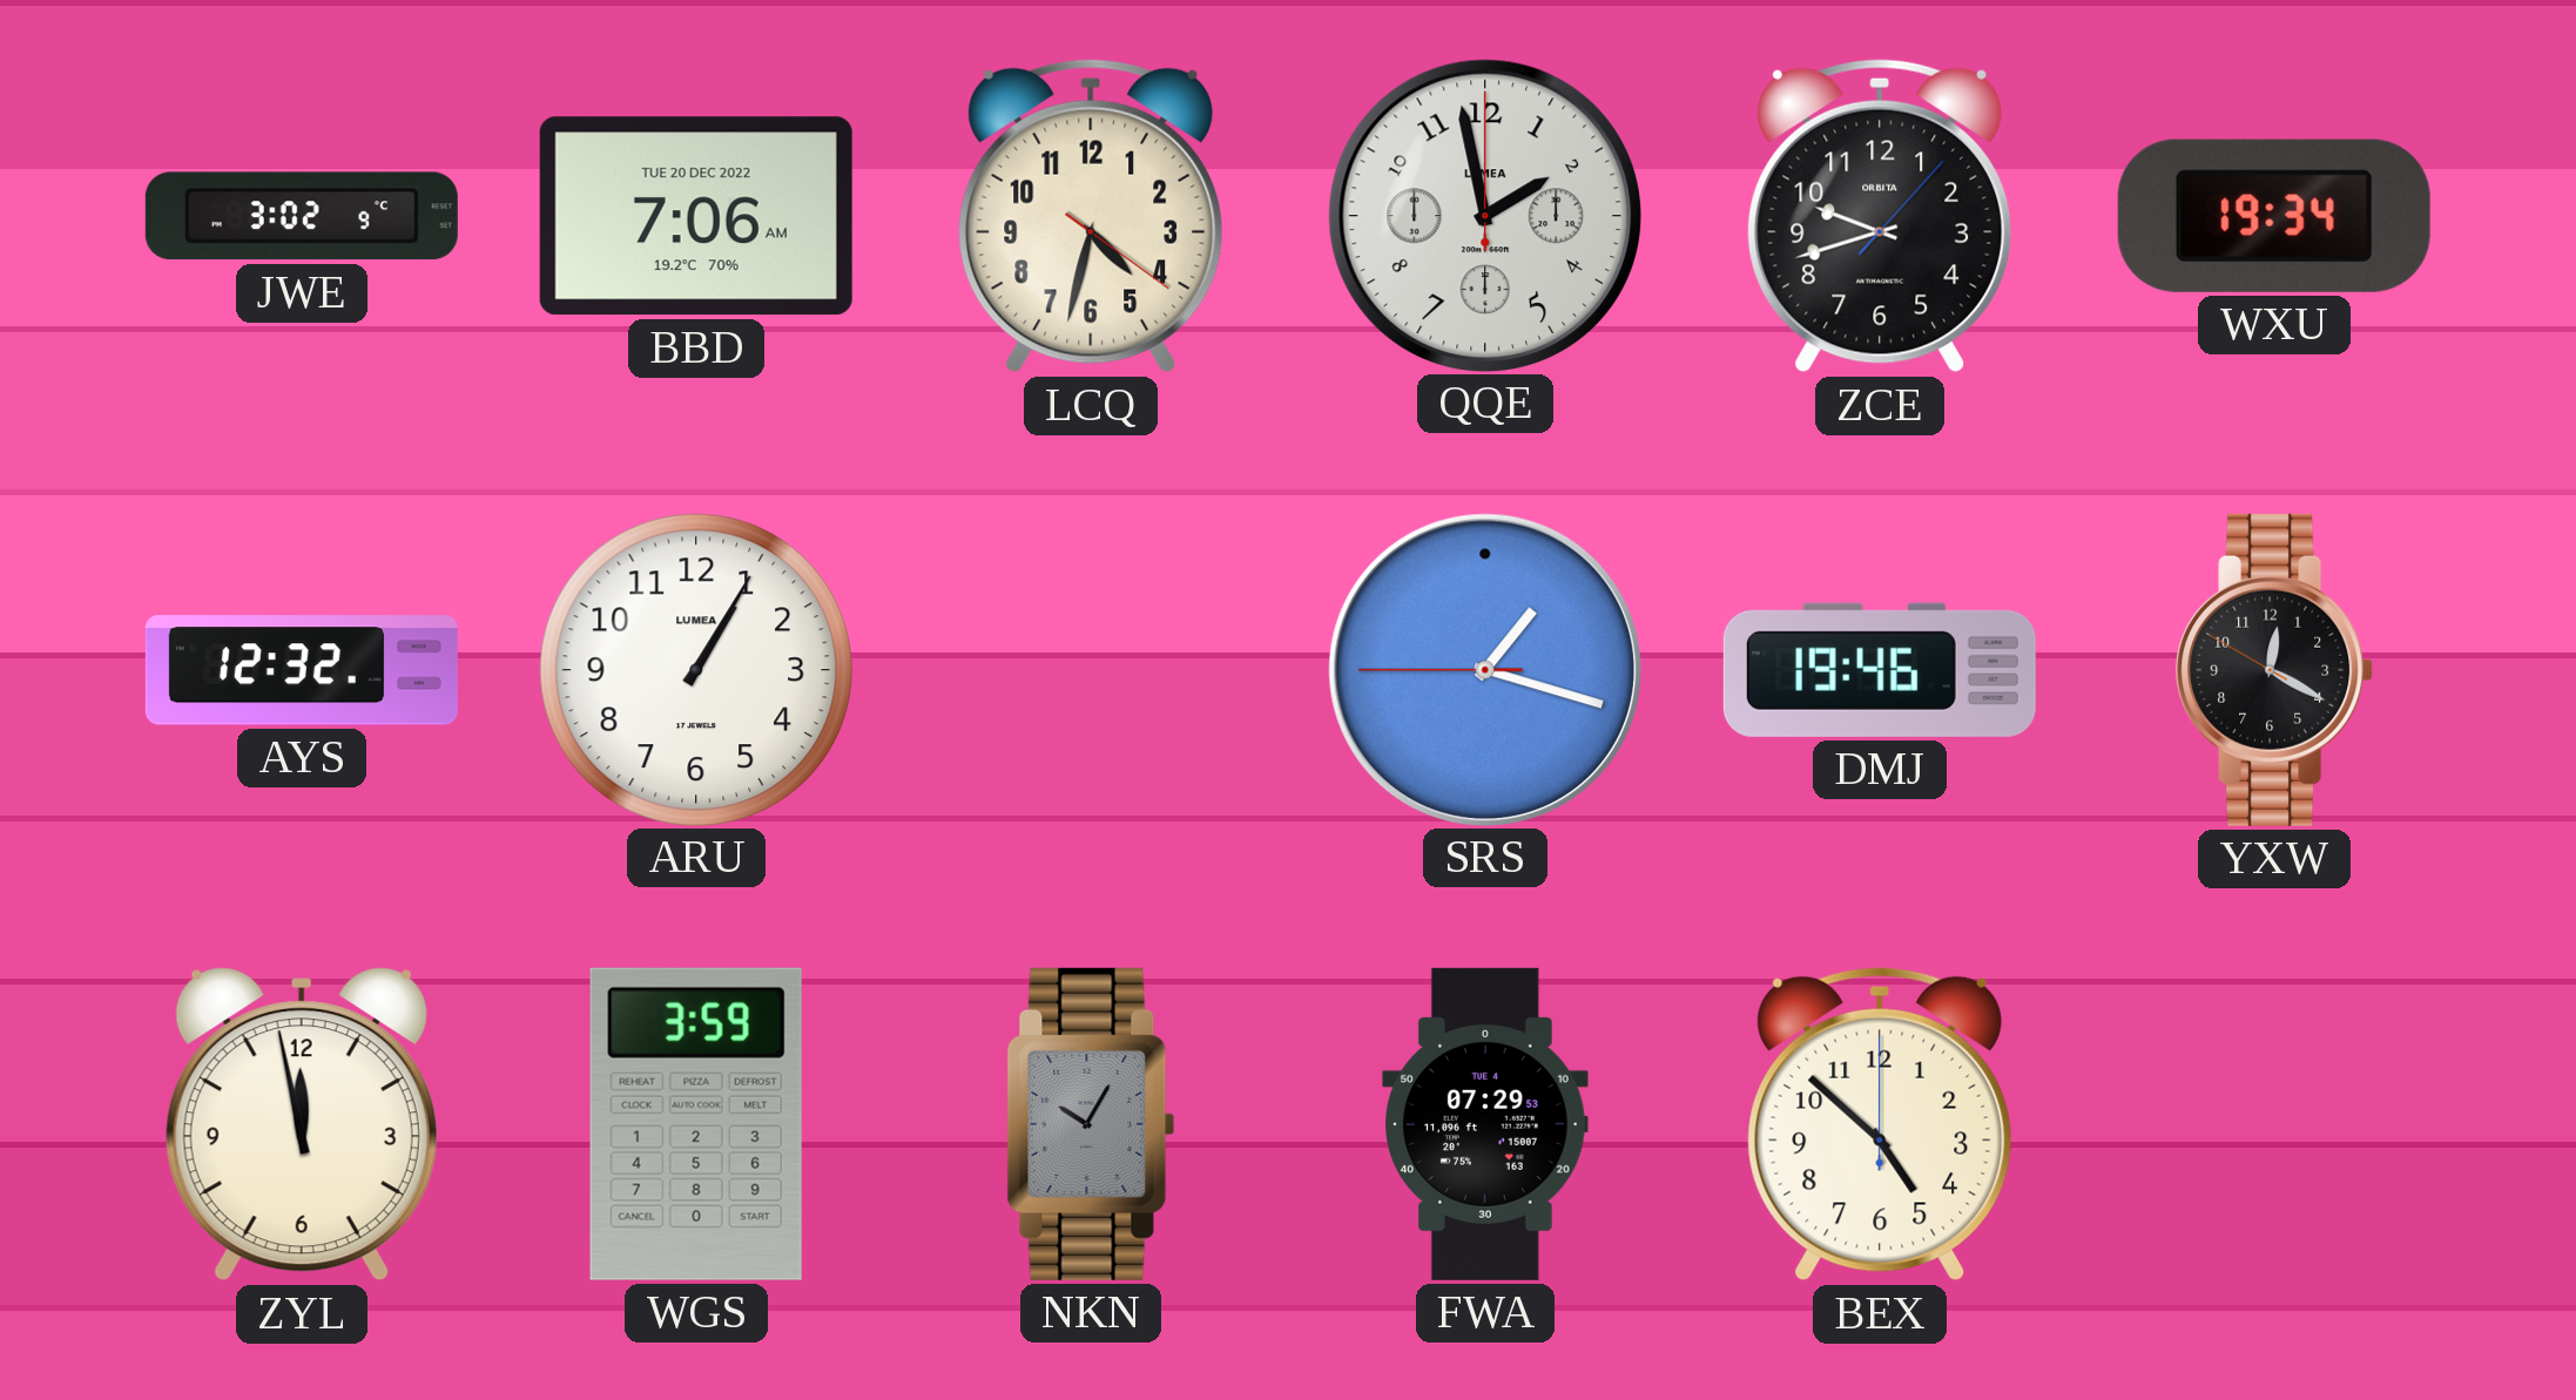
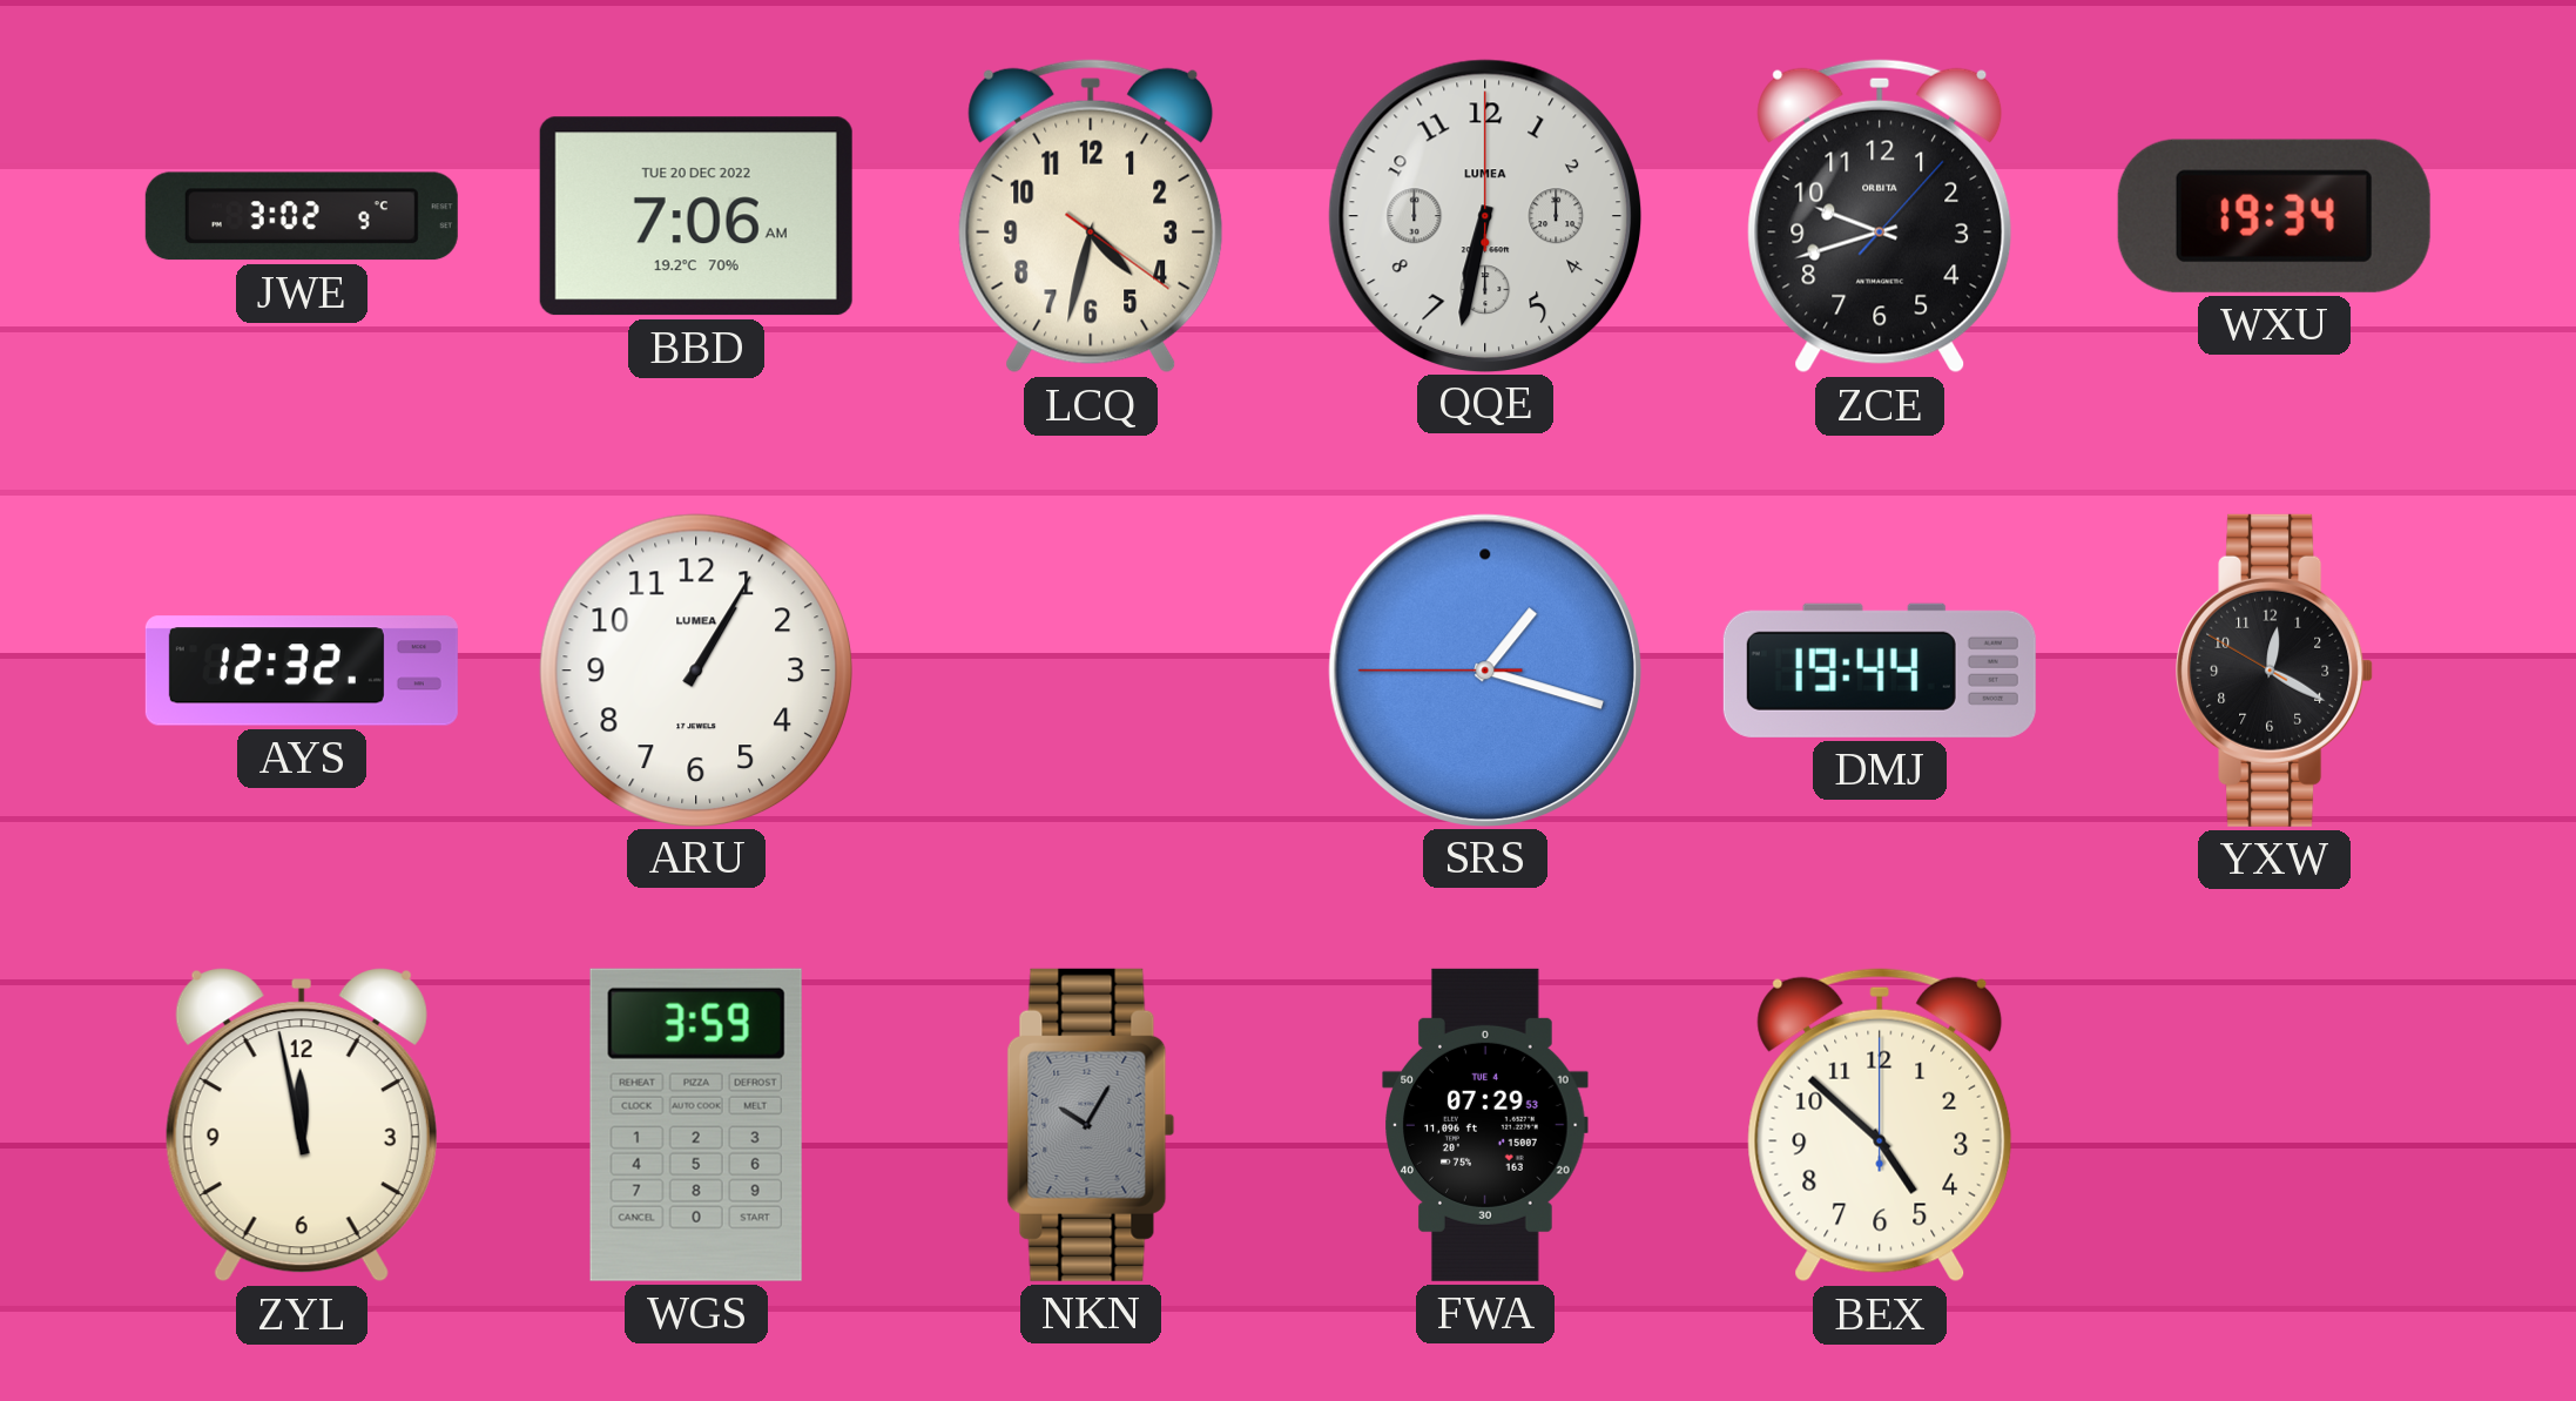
QQE: 1:58 -> 6:32 (1484, 215)
DMJ: 19:46 -> 19:44 (1880, 671)
